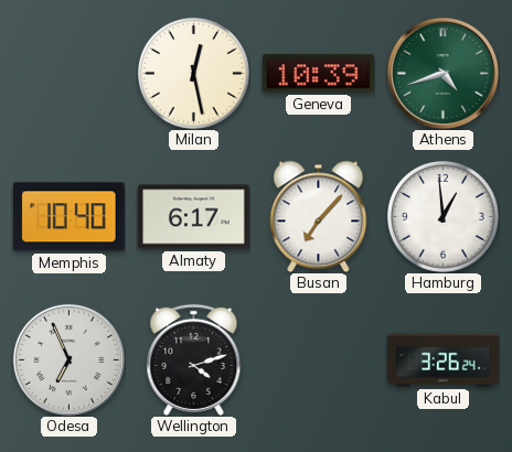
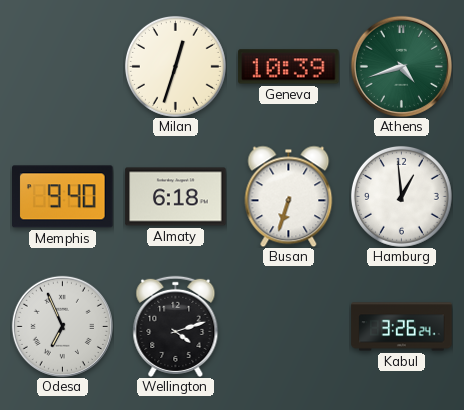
Milan: 12:28 -> 12:33 (175, 66)
Memphis: 10:40 -> 9:40 (63, 197)
Almaty: 6:17 -> 6:18 (176, 197)
Busan: 7:07 -> 6:33 (289, 196)
